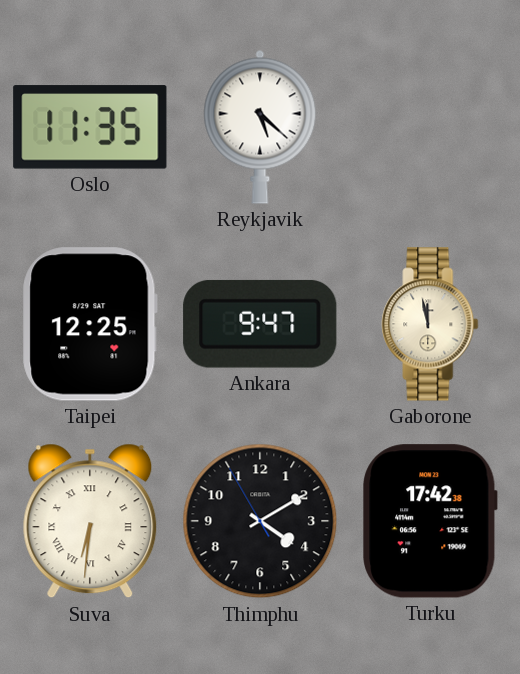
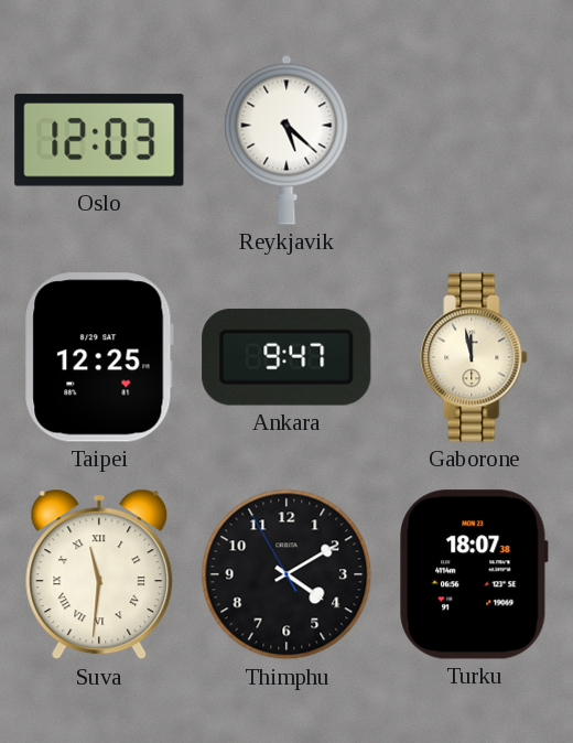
Oslo: 11:35 -> 12:03 (99, 140)
Suva: 6:31 -> 11:31 (99, 574)
Turku: 17:42 -> 18:07 (474, 574)
